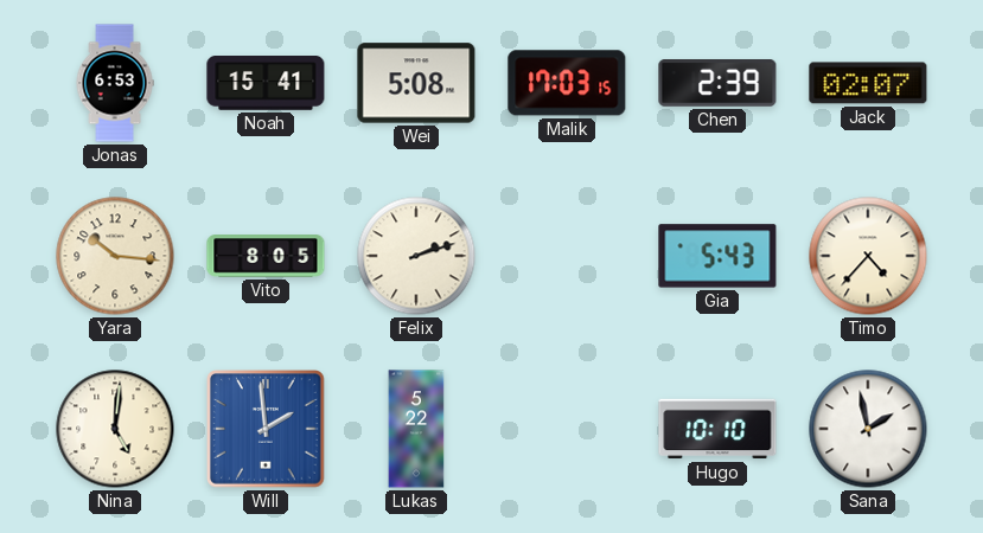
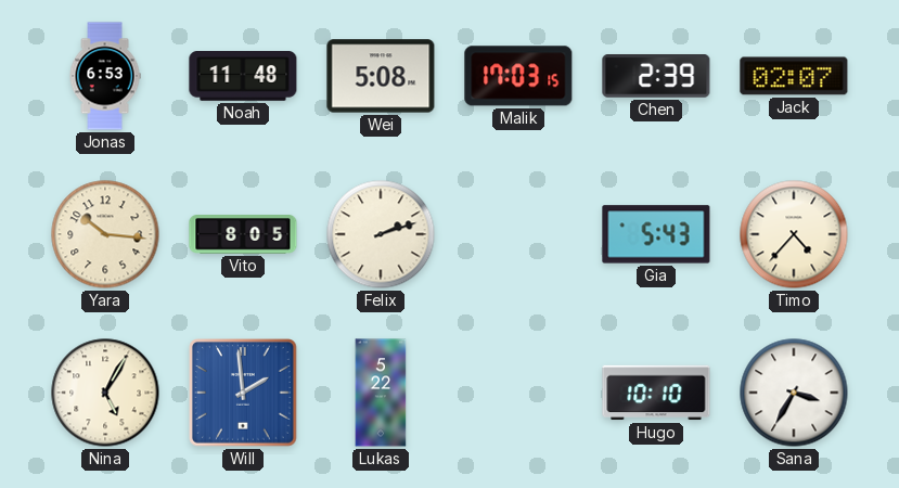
Noah: 15:41 -> 11:48 (243, 77)
Nina: 5:01 -> 5:05 (105, 393)
Sana: 1:58 -> 3:35 (794, 393)
